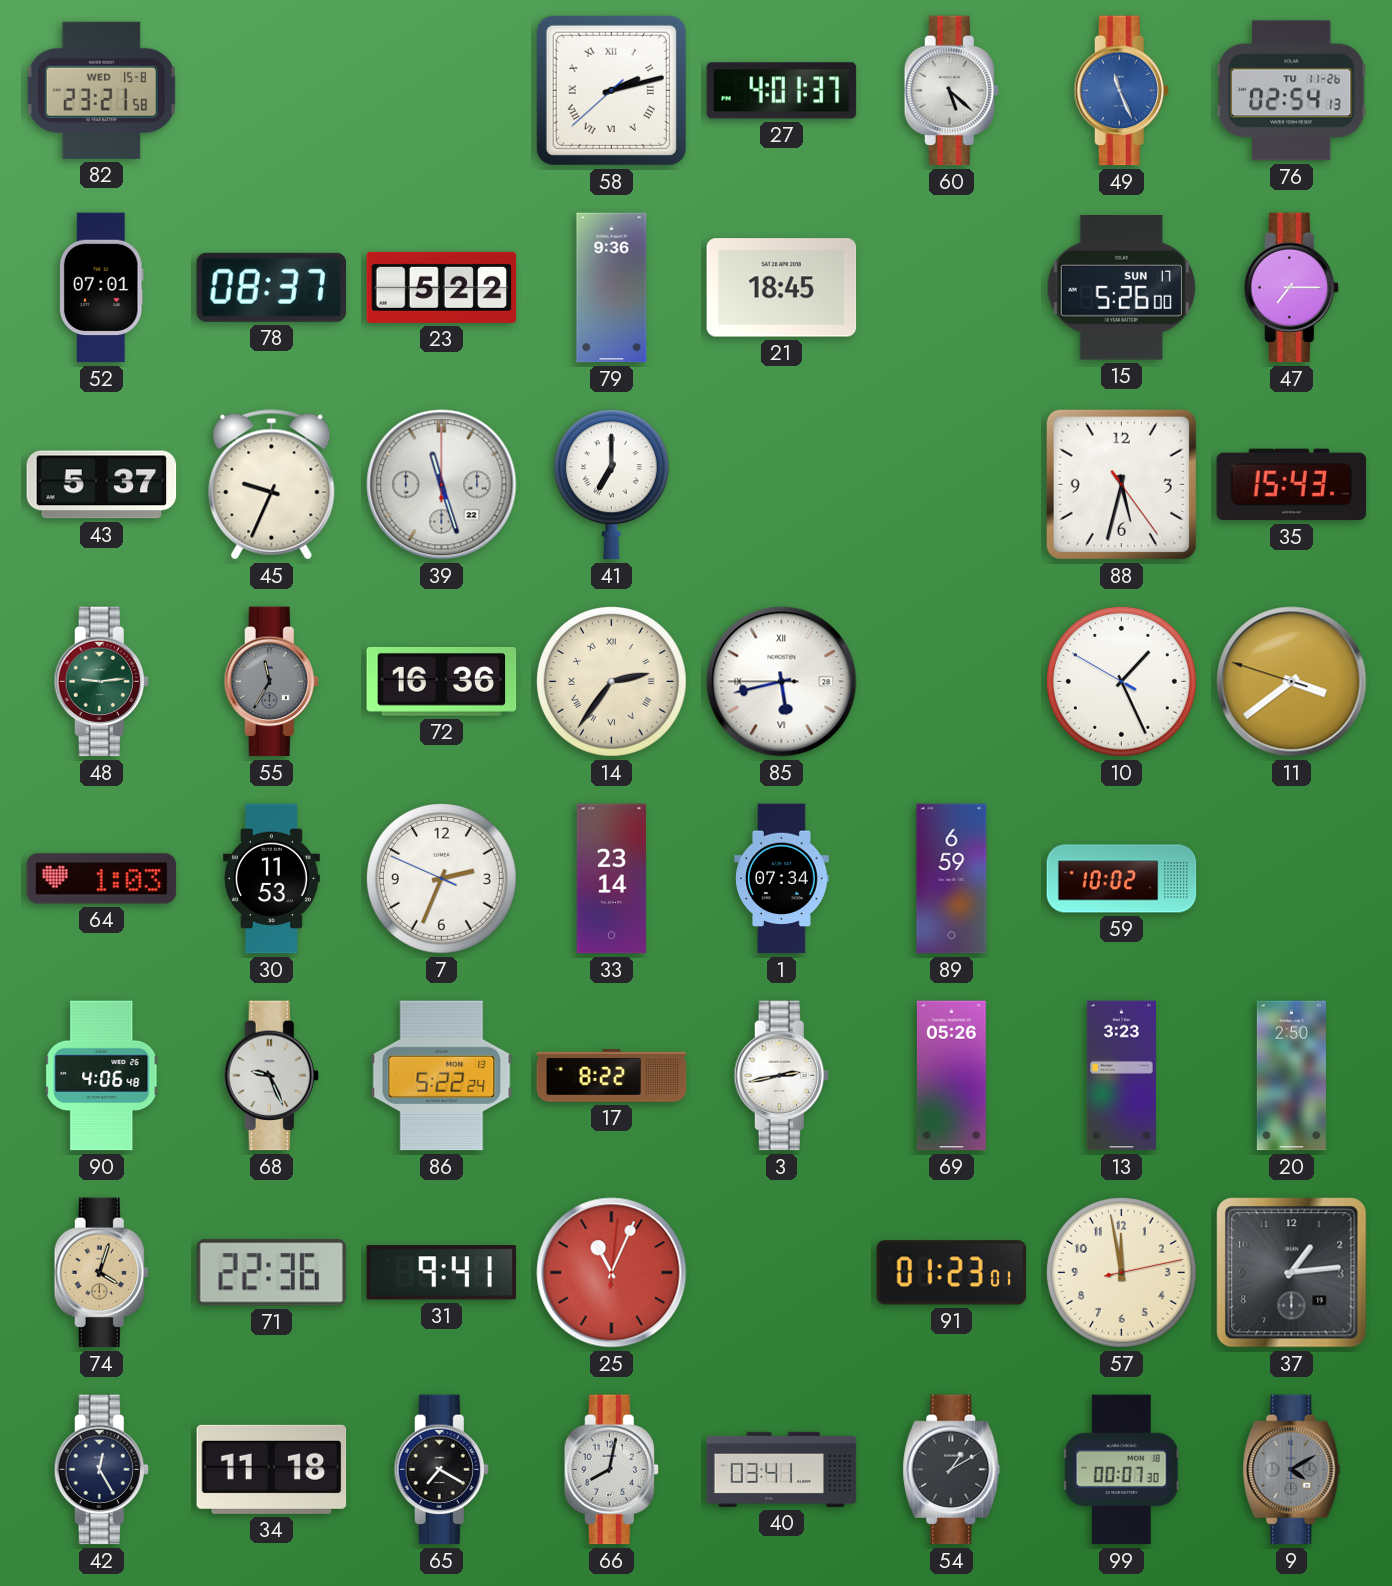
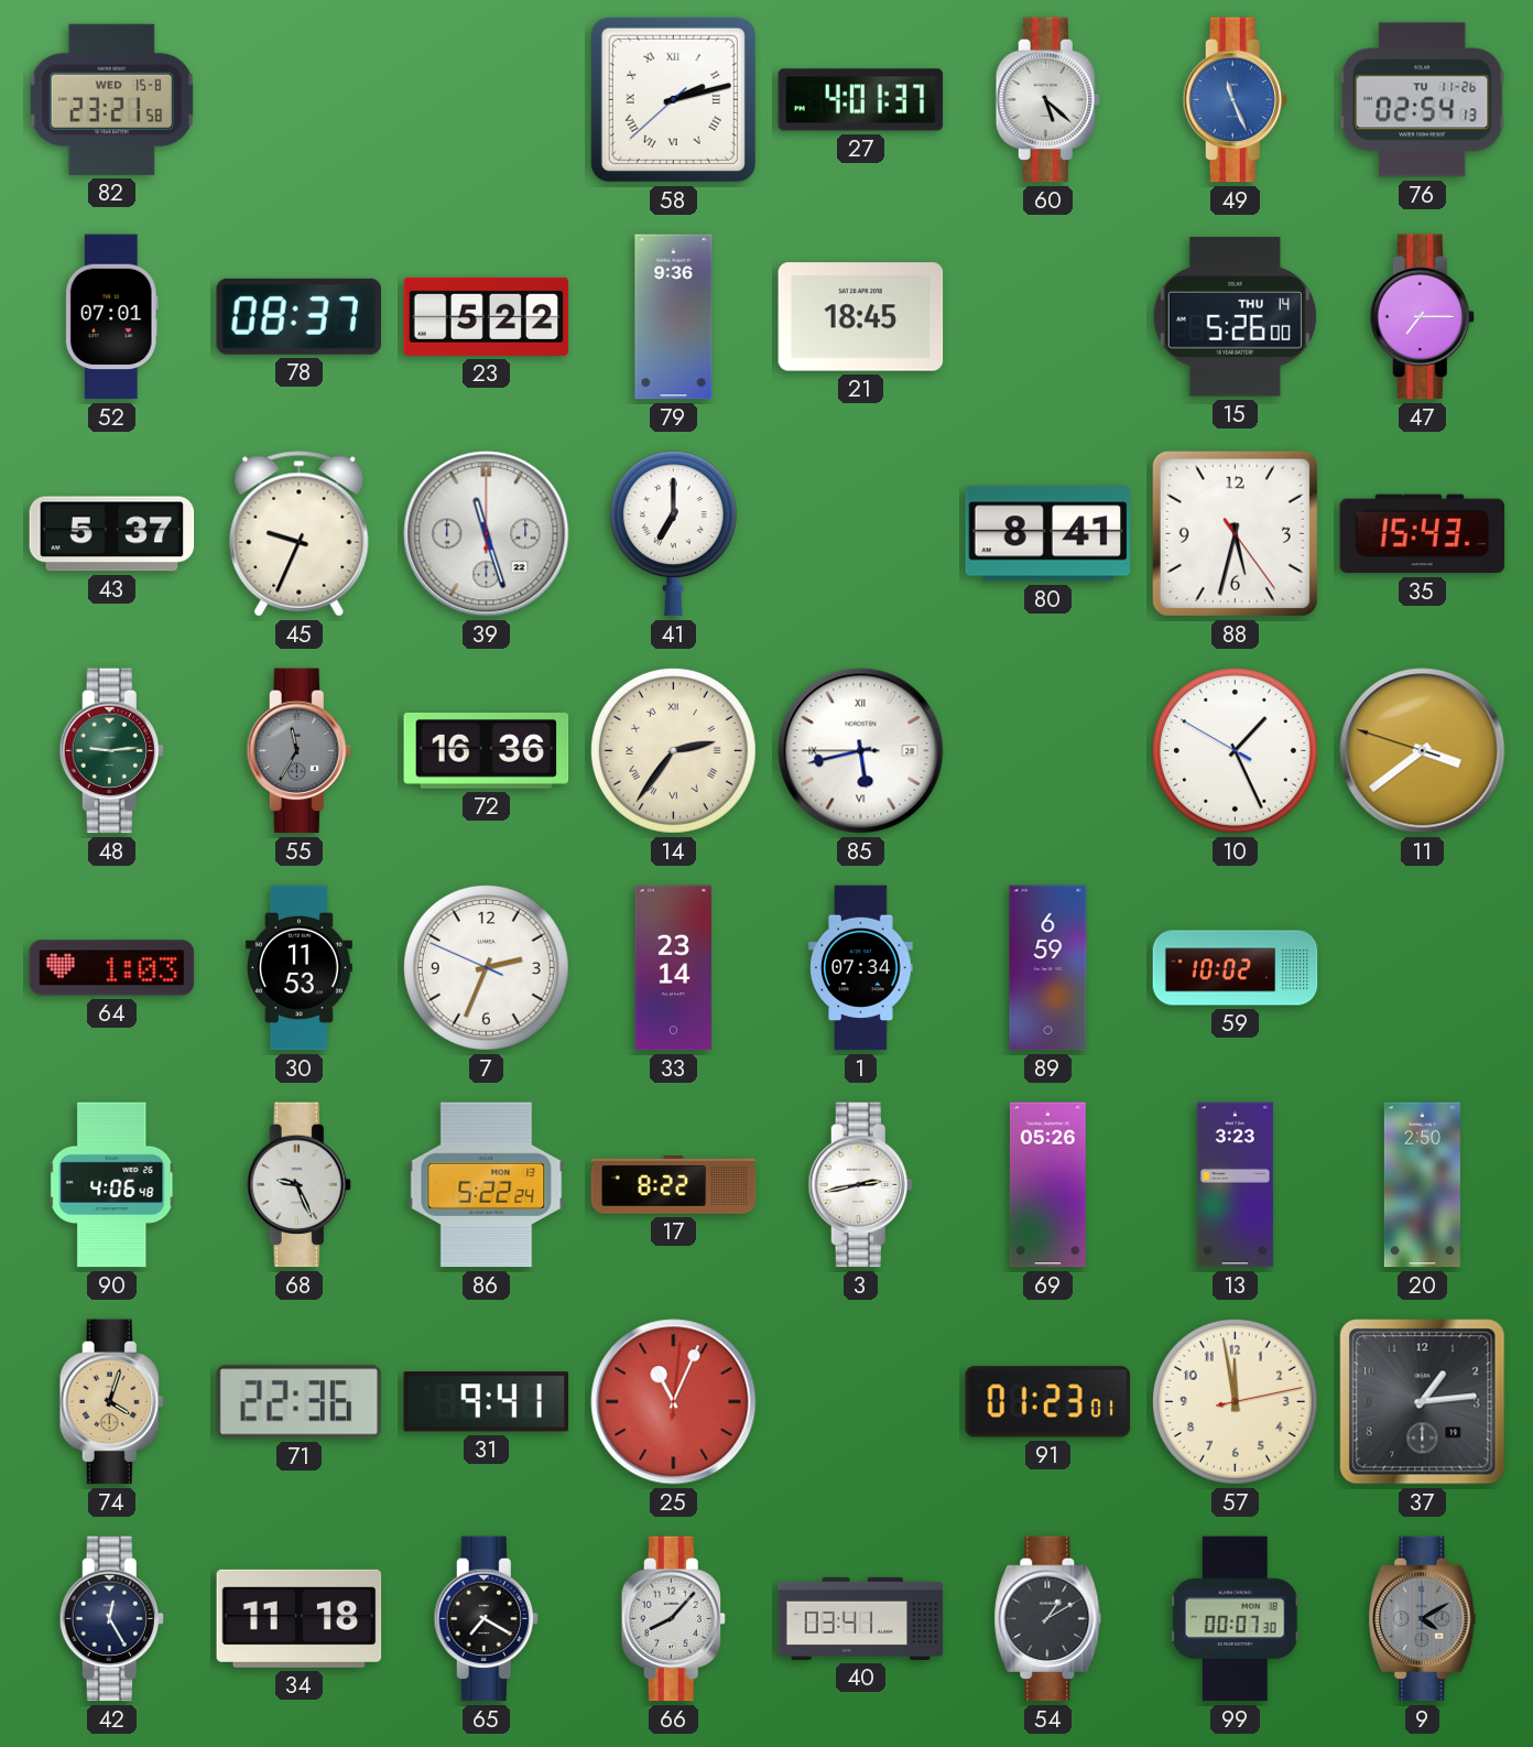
15 date: SUN 17 -> THU 14 (1235, 317)
80: none -> 8:41 (1048, 534)
66: 8:02 -> 8:07 (673, 1619)
